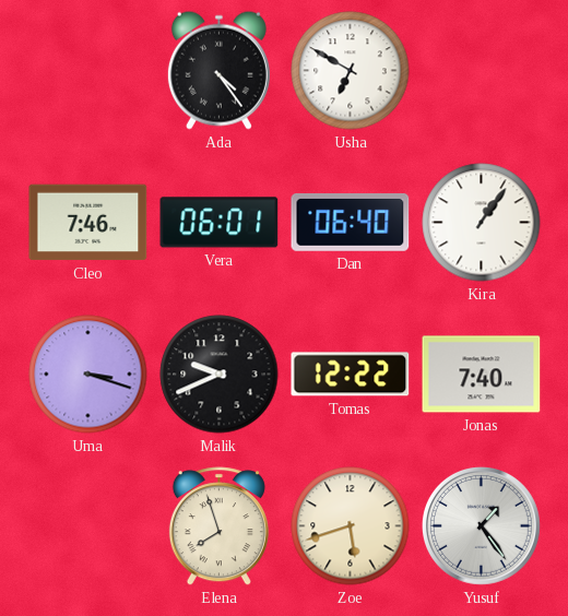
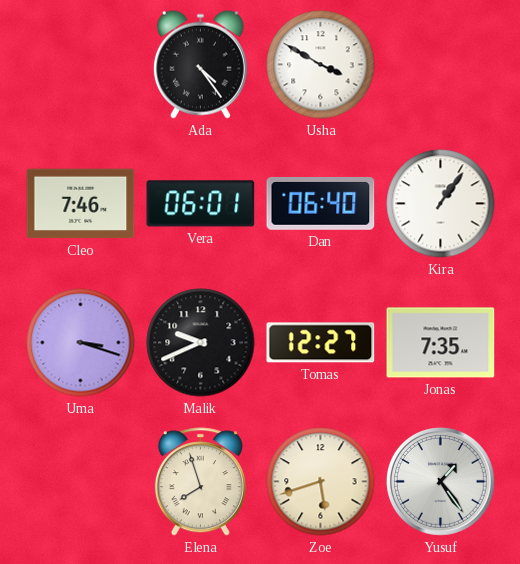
Usha: 6:50 -> 3:50 (321, 65)
Tomas: 12:22 -> 12:27 (321, 343)
Jonas: 7:40 -> 7:35 (441, 343)
